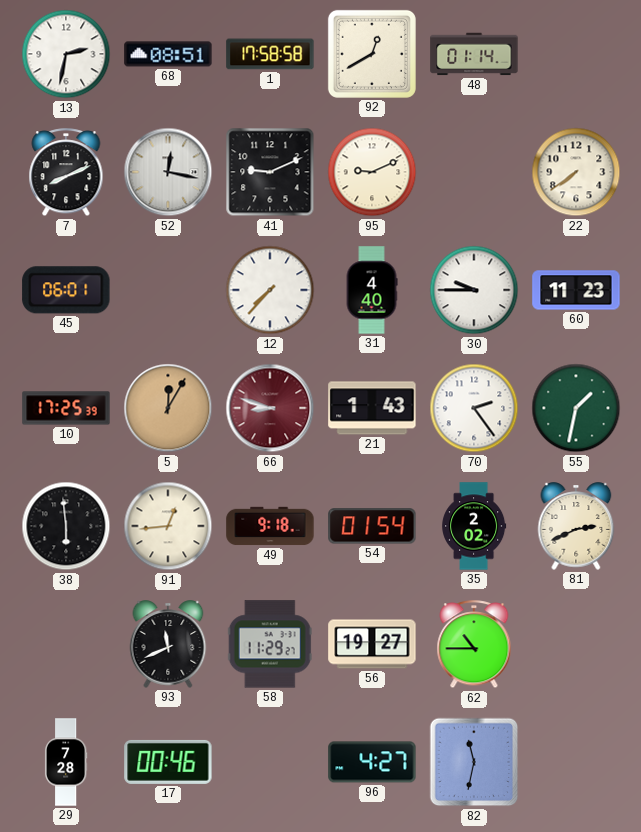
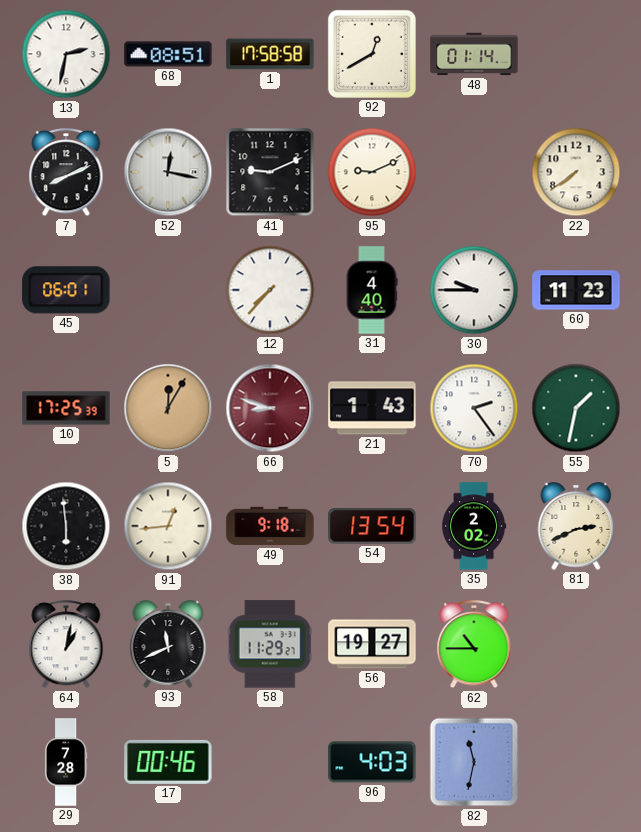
54: 01:54 -> 13:54 (372, 526)
64: none -> 1:02 (66, 645)
96: 4:27 -> 4:03 (372, 762)
